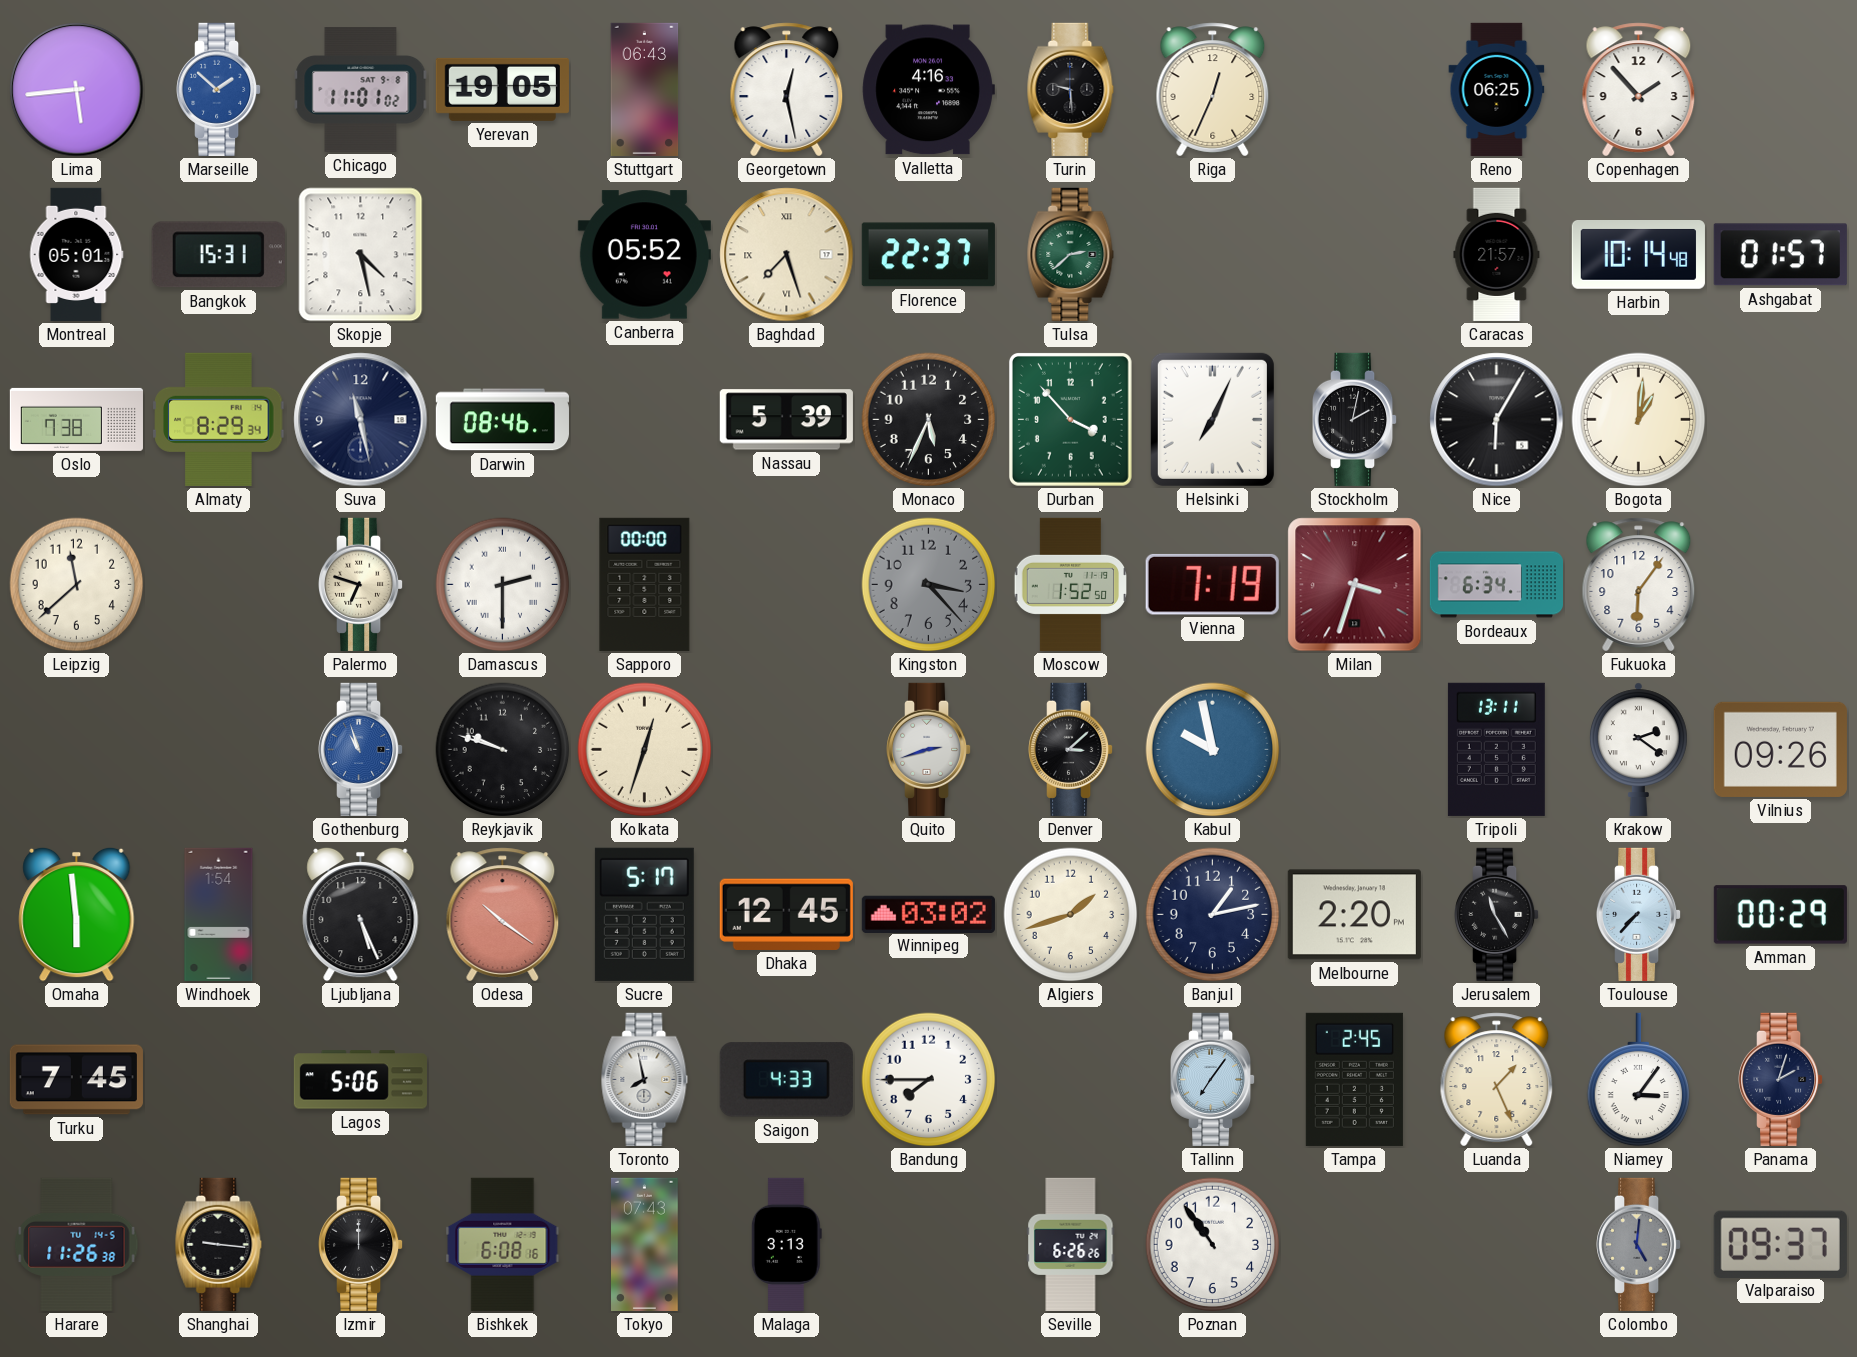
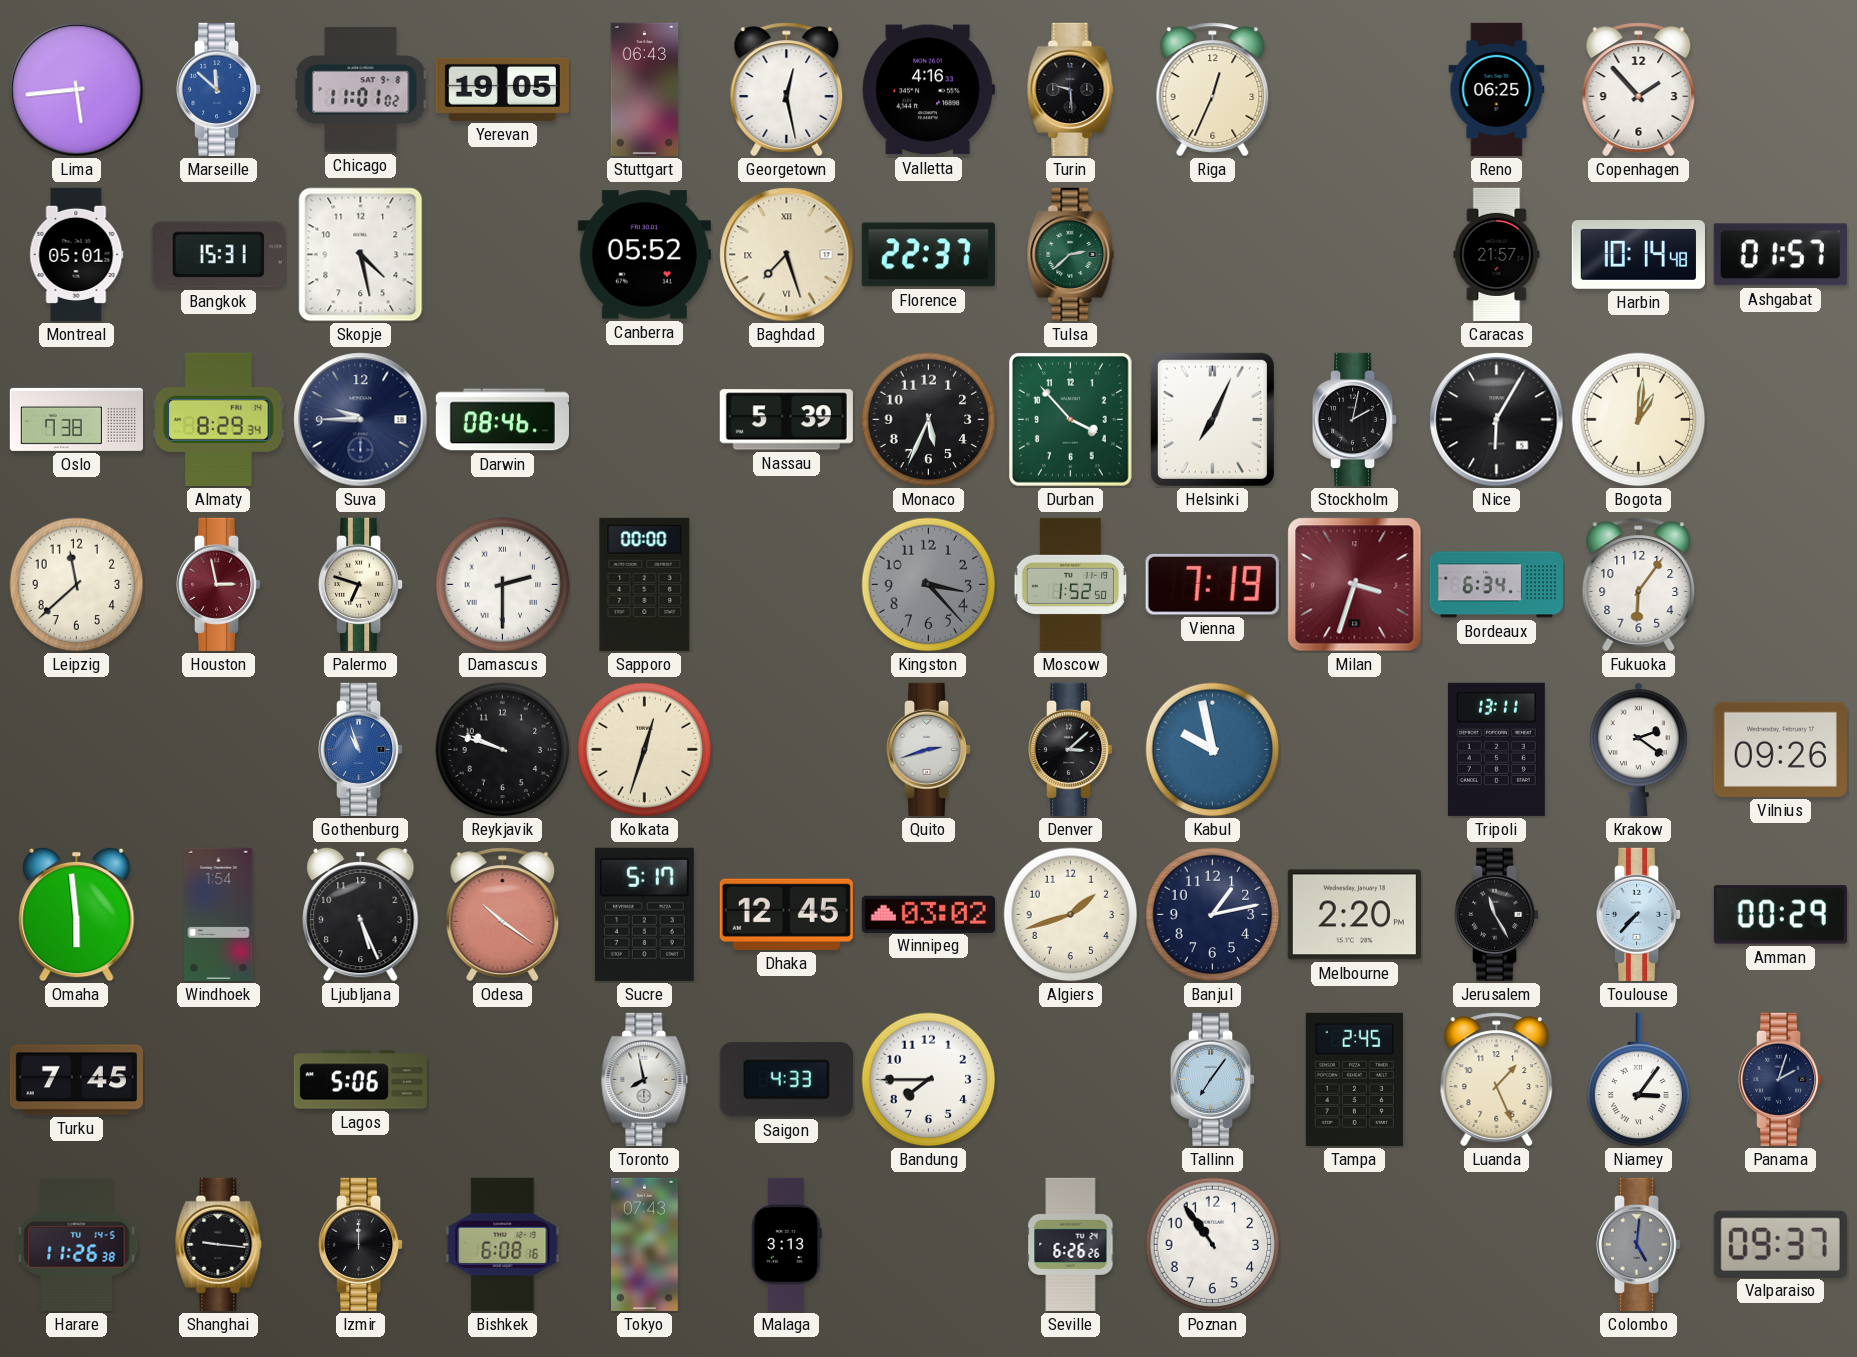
Marseille: 1:52 -> 11:52 (220, 89)
Suva: 11:28 -> 9:45 (361, 420)
Houston: none -> 2:58 (220, 584)
